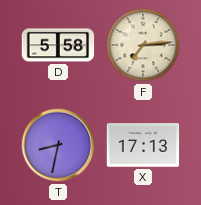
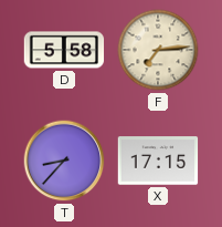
T: 8:32 -> 8:37 (64, 161)
X: 17:13 -> 17:15 (158, 161)
